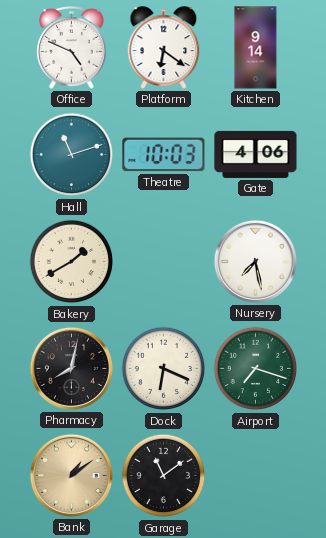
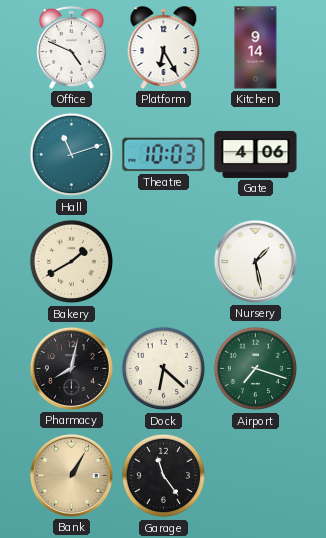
Platform: 6:21 -> 6:25 (164, 48)
Nursery: 7:28 -> 1:28 (255, 261)
Dock: 6:19 -> 6:22 (164, 369)
Bank: 1:09 -> 1:05 (71, 475)
Garage: 11:09 -> 11:24 (164, 476)
